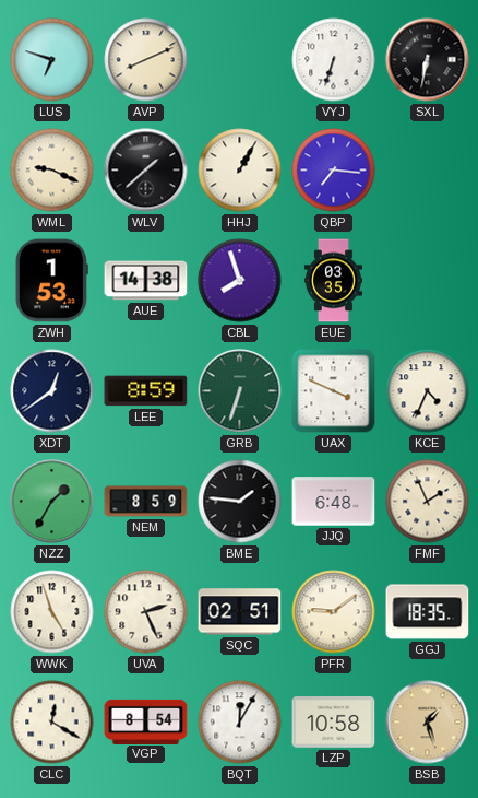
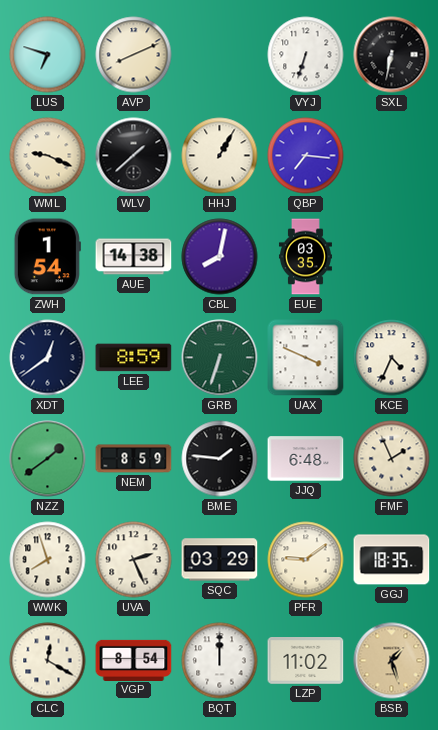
ZWH: 1:53 -> 1:54 (47, 257)
CBL: 7:57 -> 8:02 (220, 257)
NZZ: 1:35 -> 1:39 (48, 459)
WWK: 4:57 -> 7:57 (48, 560)
SQC: 02:51 -> 03:29 (220, 560)
BQT: 12:05 -> 12:00 (220, 661)
LZP: 10:58 -> 11:02 (306, 661)
